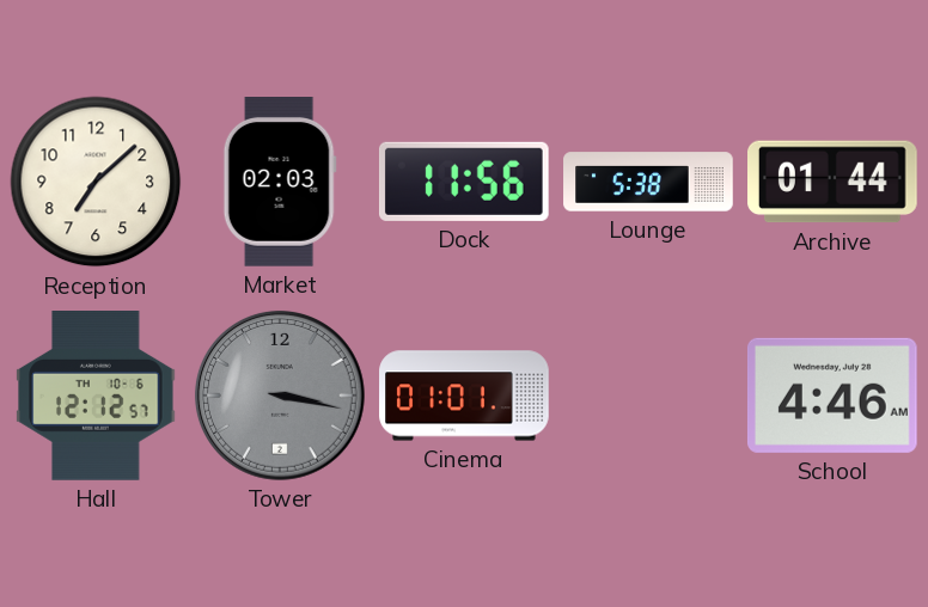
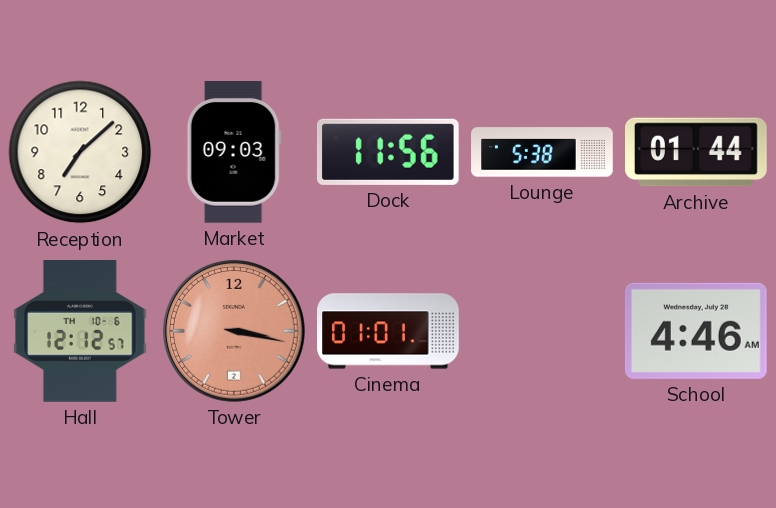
Market: 02:03 -> 09:03 (234, 153)
Tower dial: grey -> salmon (234, 331)
